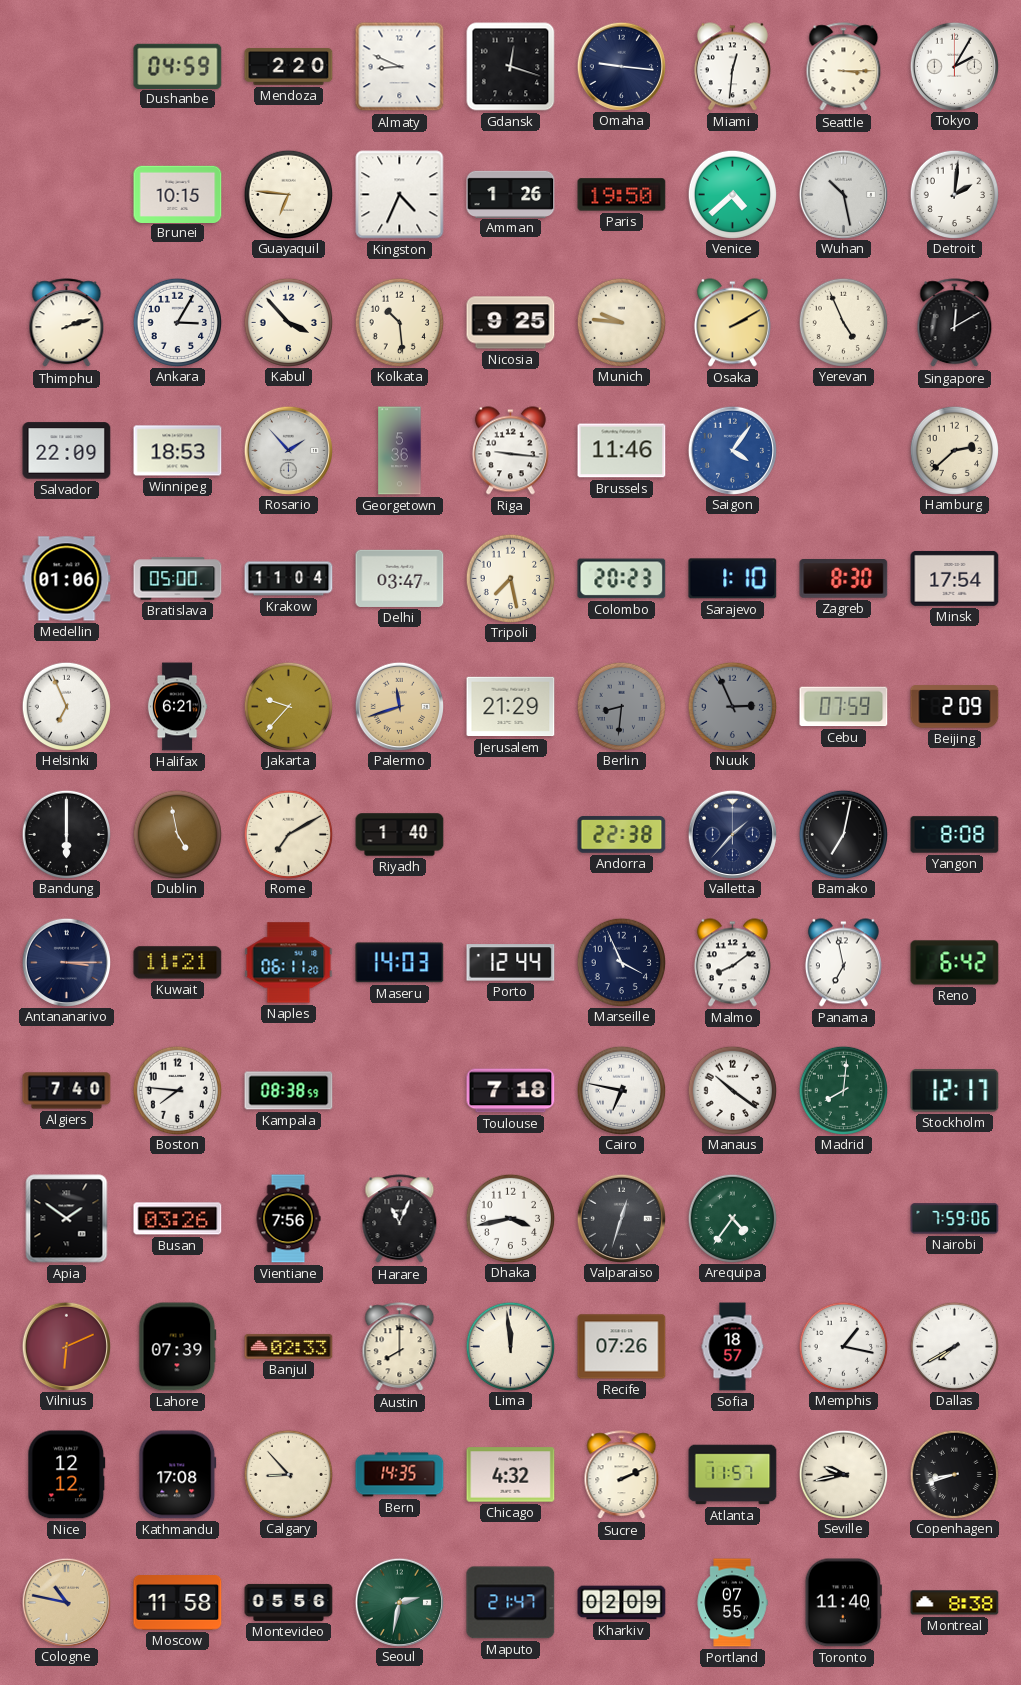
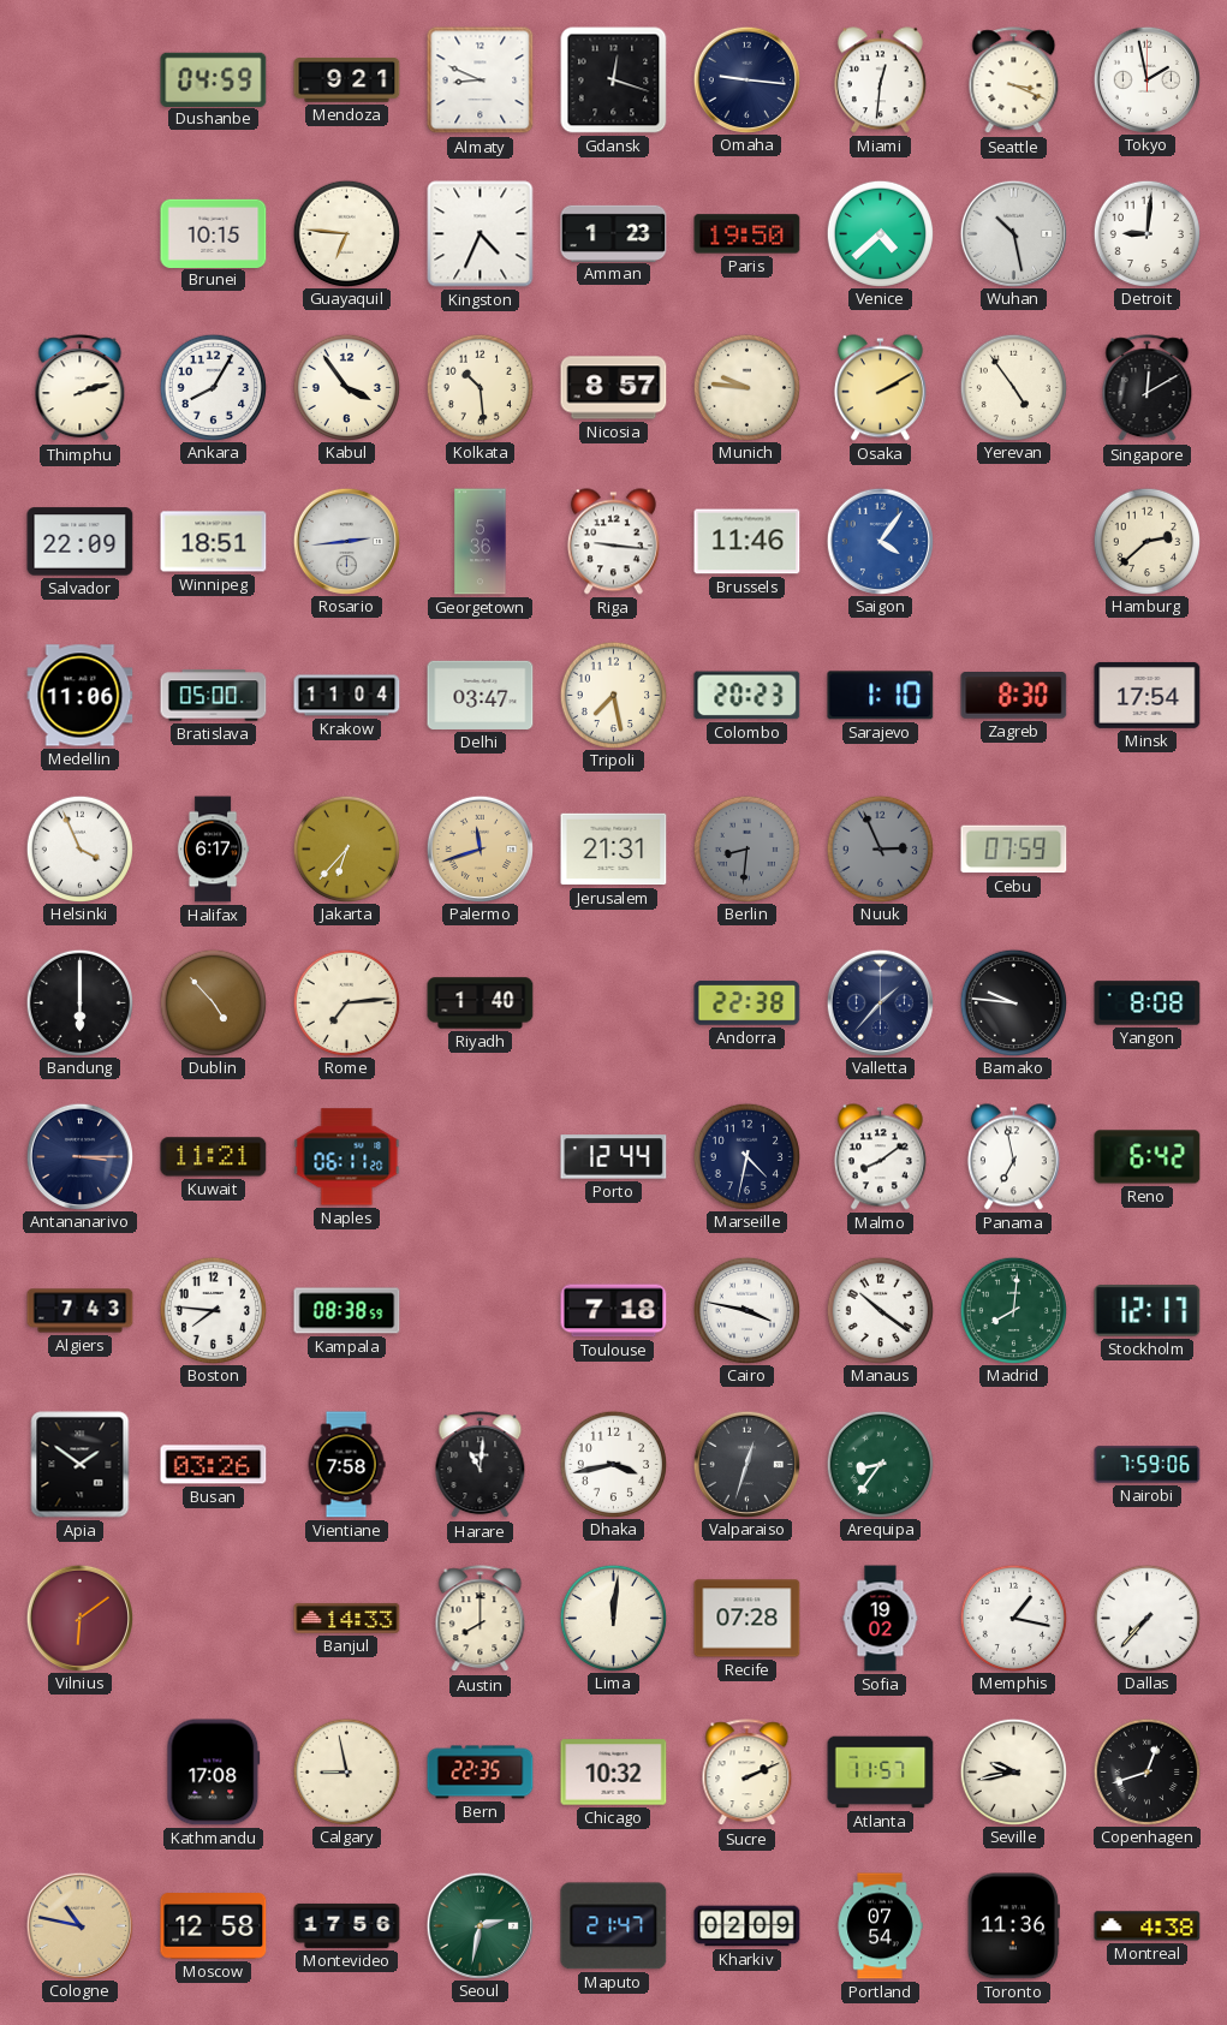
Mendoza: 2:20 -> 9:21 (347, 81)
Seattle: 3:15 -> 3:19 (1014, 81)
Tokyo: 2:05 -> 1:58 (1146, 79)
Amman: 1:26 -> 1:23 (614, 233)
Detroit: 2:01 -> 9:01 (1146, 233)
Ankara: 3:05 -> 8:05 (213, 387)
Kabul: 3:53 -> 3:54 (346, 387)
Nicosia: 9:25 -> 8:57 (614, 388)
Yerevan: 4:56 -> 4:54 (1013, 387)
Winnipeg: 18:53 -> 18:51 (214, 542)
Rosario: 1:53 -> 2:44 (346, 541)
Medellin: 01:06 -> 11:06 (81, 696)
Helsinki: 6:56 -> 3:56 (79, 848)
Halifax: 6:21 -> 6:17 (213, 850)
Jakarta: 9:37 -> 6:37 (346, 848)
Jerusalem: 21:29 -> 21:31 (614, 850)
Beijing: 2:09 -> none (955, 707)
Dublin: 4:58 -> 4:53 (213, 1002)
Rome: 7:10 -> 7:14 (346, 1002)
Bamako: 7:02 -> 9:46 (1013, 1002)
Maseru: 14:03 -> none (400, 963)
Marseille: 3:56 -> 4:32 (746, 1156)
Algiers: 7:40 -> 7:43 (81, 1311)
Cairo: 6:47 -> 3:47 (746, 1310)
Vientiane: 7:56 -> 7:58 (346, 1465)
Harare: 11:04 -> 11:01 (481, 1465)
Arequipa: 4:36 -> 8:36 (880, 1464)
Vilnius: 6:11 -> 6:09 (79, 1618)
Lahore: 07:39 -> none (178, 1347)
Banjul: 02:33 -> 14:33 (347, 1619)
Lima: 11:59 -> 12:01 (613, 1618)
Recife: 07:26 -> 07:28 (747, 1619)
Sofia: 18:57 -> 19:02 (881, 1619)
Dallas: 7:40 -> 7:37 (1146, 1618)
Nice: 12:12 -> none (67, 1475)
Calgary: 8:53 -> 8:58 (346, 1771)
Bern: 14:35 -> 22:35 (481, 1773)
Chicago: 4:32 -> 10:32 (614, 1773)
Copenhagen: 8:42 -> 12:42 (1146, 1771)
Moscow: 11:58 -> 12:58 (214, 1926)
Montevideo: 05:56 -> 17:56 (347, 1925)
Portland: 07:55 -> 07:54 (880, 1926)
Toronto: 11:40 -> 11:36 (1013, 1926)
Montreal: 8:38 -> 4:38 (1148, 1926)
